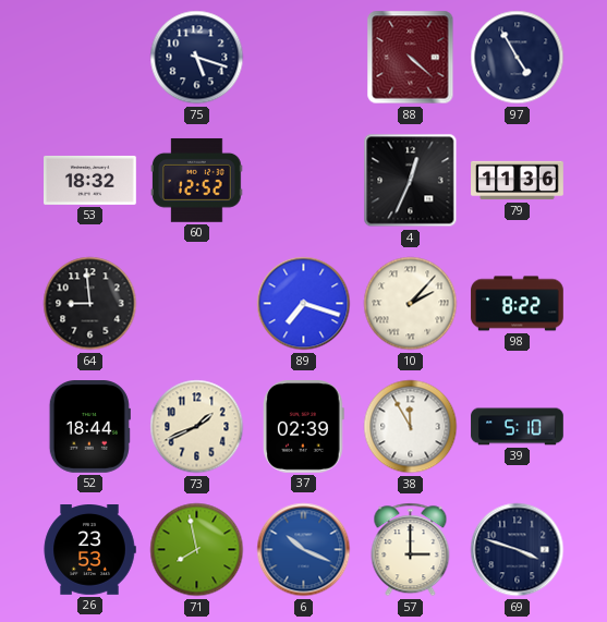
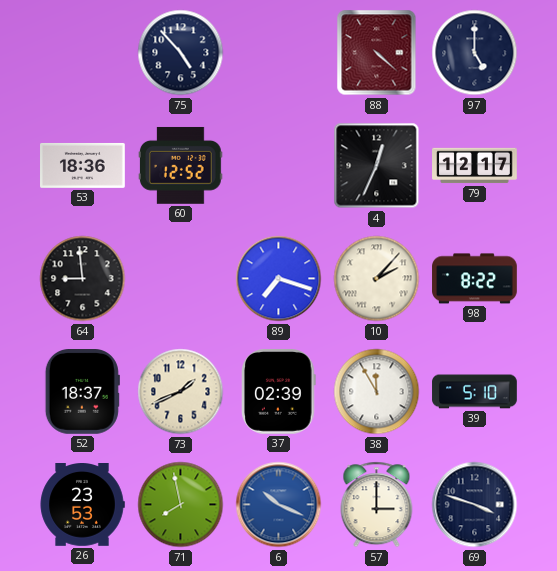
75: 5:18 -> 4:53 (181, 53)
97: 4:55 -> 5:00 (475, 53)
53: 18:32 -> 18:36 (83, 165)
79: 11:36 -> 12:17 (475, 166)
52: 18:44 -> 18:37 (82, 392)
